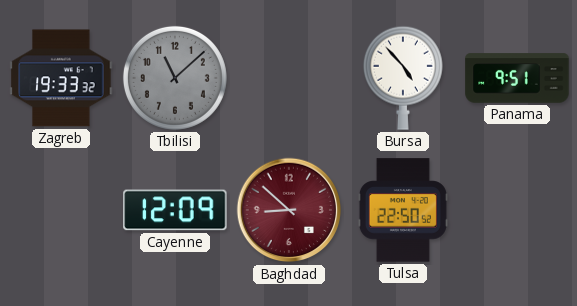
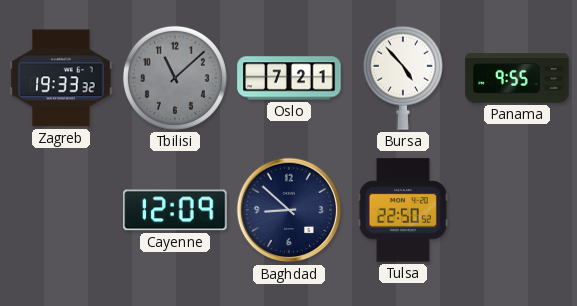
Oslo: none -> 7:21 (289, 78)
Panama: 9:51 -> 9:55 (517, 78)
Baghdad dial: burgundy -> navy (289, 210)
